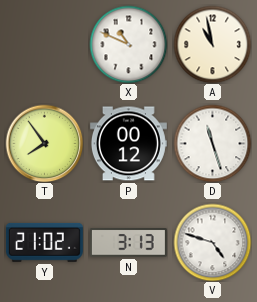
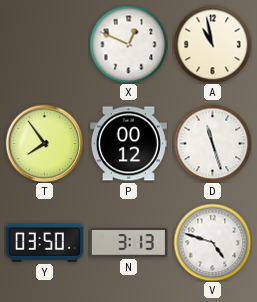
X: 10:49 -> 12:49 (128, 44)
Y: 21:02 -> 03:50 (44, 242)
